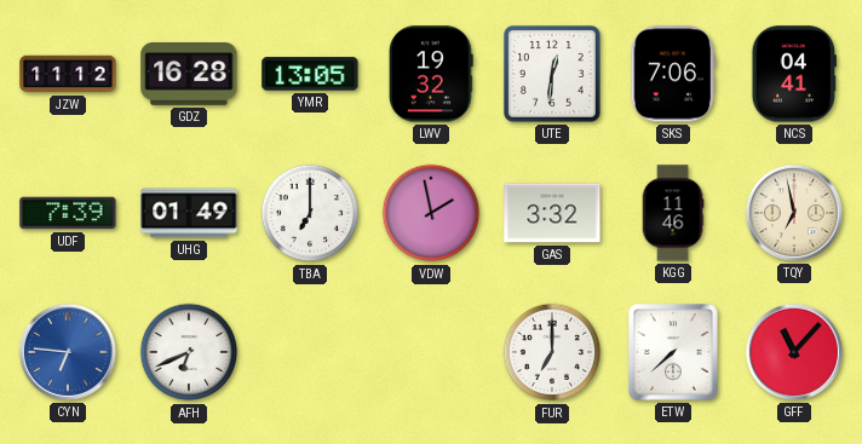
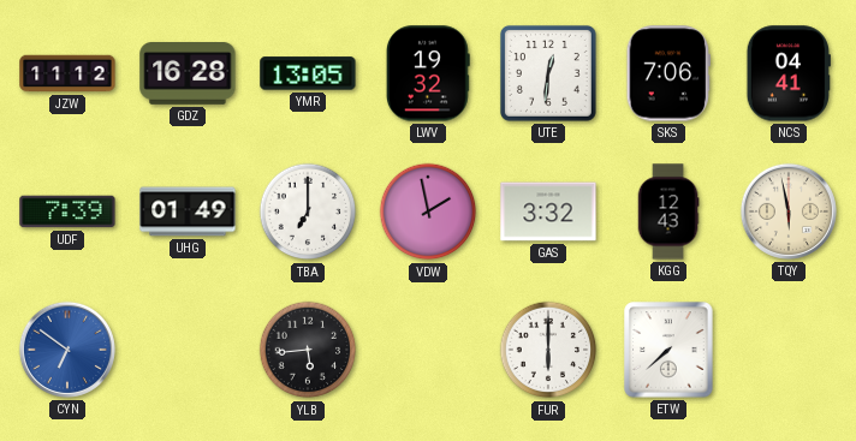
KGG: 11:46 -> 12:43 (668, 211)
TQY: 6:58 -> 5:58 (789, 211)
CYN: 6:46 -> 6:51 (67, 350)
AFH: 6:41 -> none (189, 352)
YLB: none -> 5:44 (308, 350)
FUR: 7:00 -> 6:00 (548, 350)
GFF: 11:07 -> none (794, 352)
